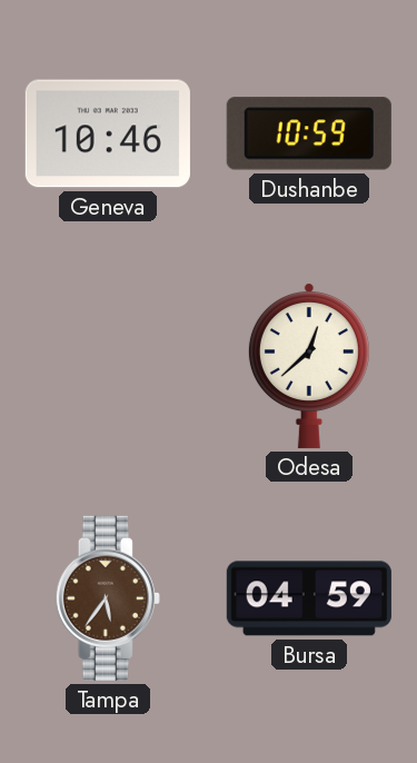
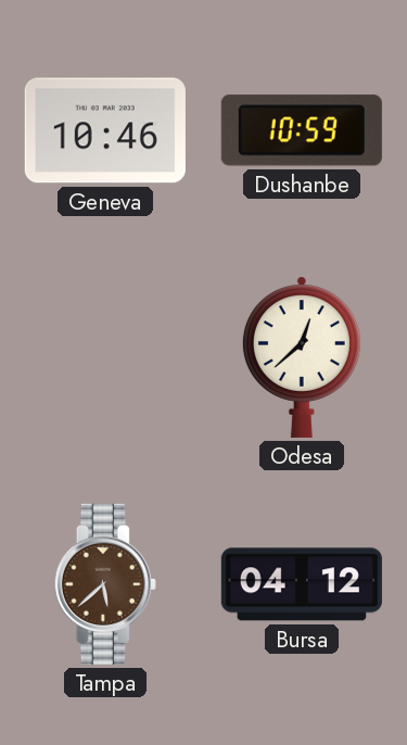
Tampa: 5:36 -> 5:38 (105, 584)
Bursa: 04:59 -> 04:12 (302, 584)
